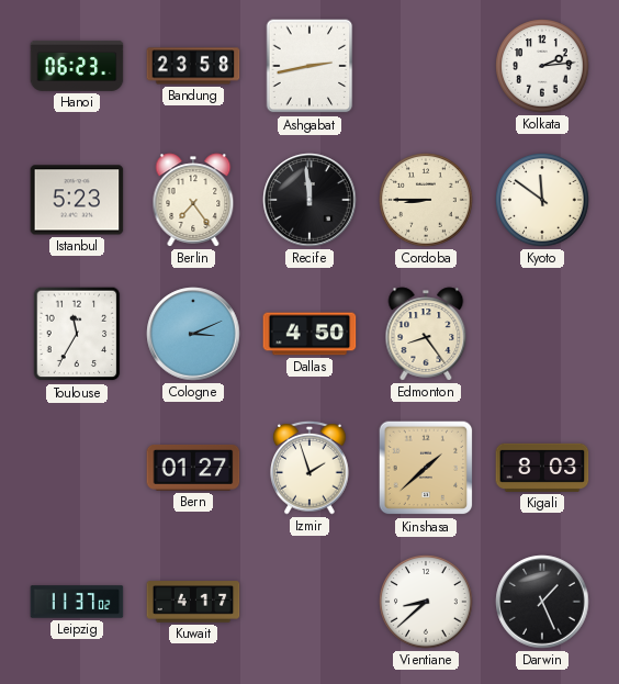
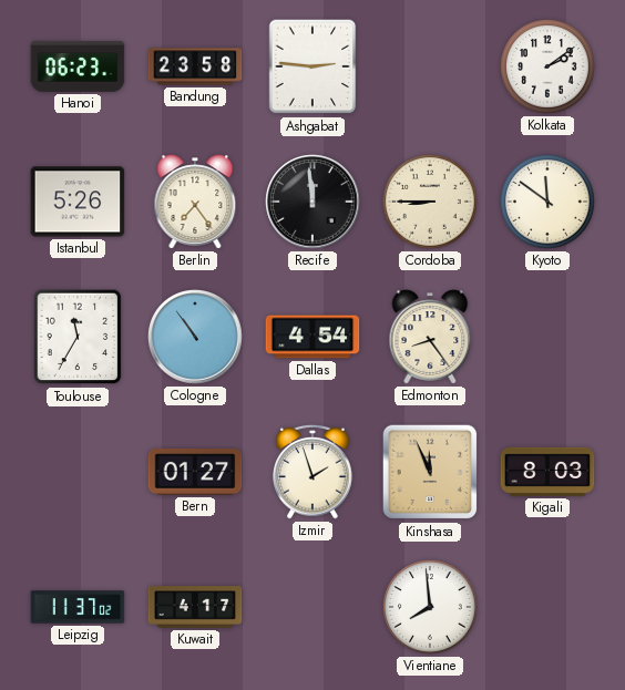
Ashgabat: 2:43 -> 2:46 (312, 66)
Kolkata: 2:14 -> 2:09 (547, 66)
Istanbul: 5:23 -> 5:26 (78, 202)
Cologne: 3:11 -> 10:54 (195, 337)
Dallas: 4:50 -> 4:54 (312, 337)
Kinshasa: 1:38 -> 11:56 (430, 472)
Vientiane: 8:38 -> 7:59 (430, 607)
Darwin: 1:26 -> none (542, 602)
